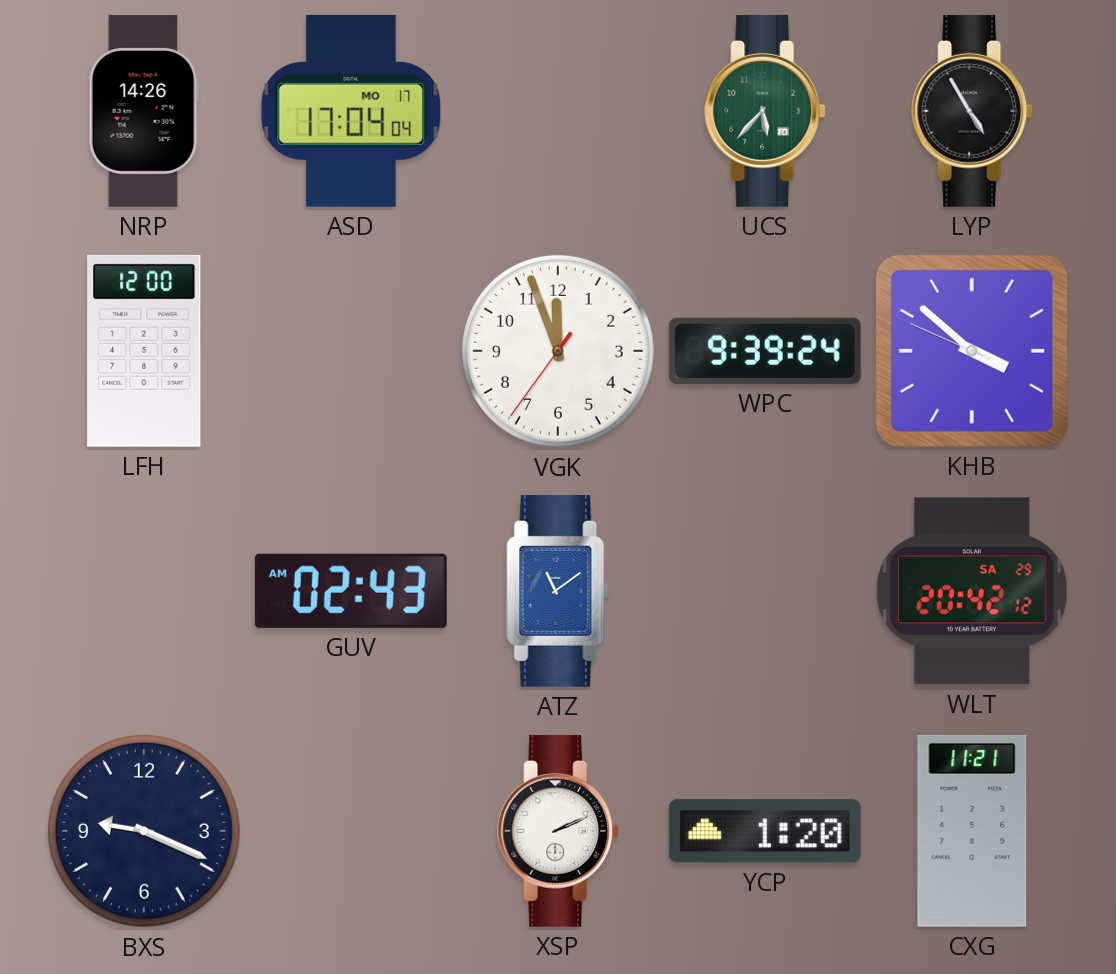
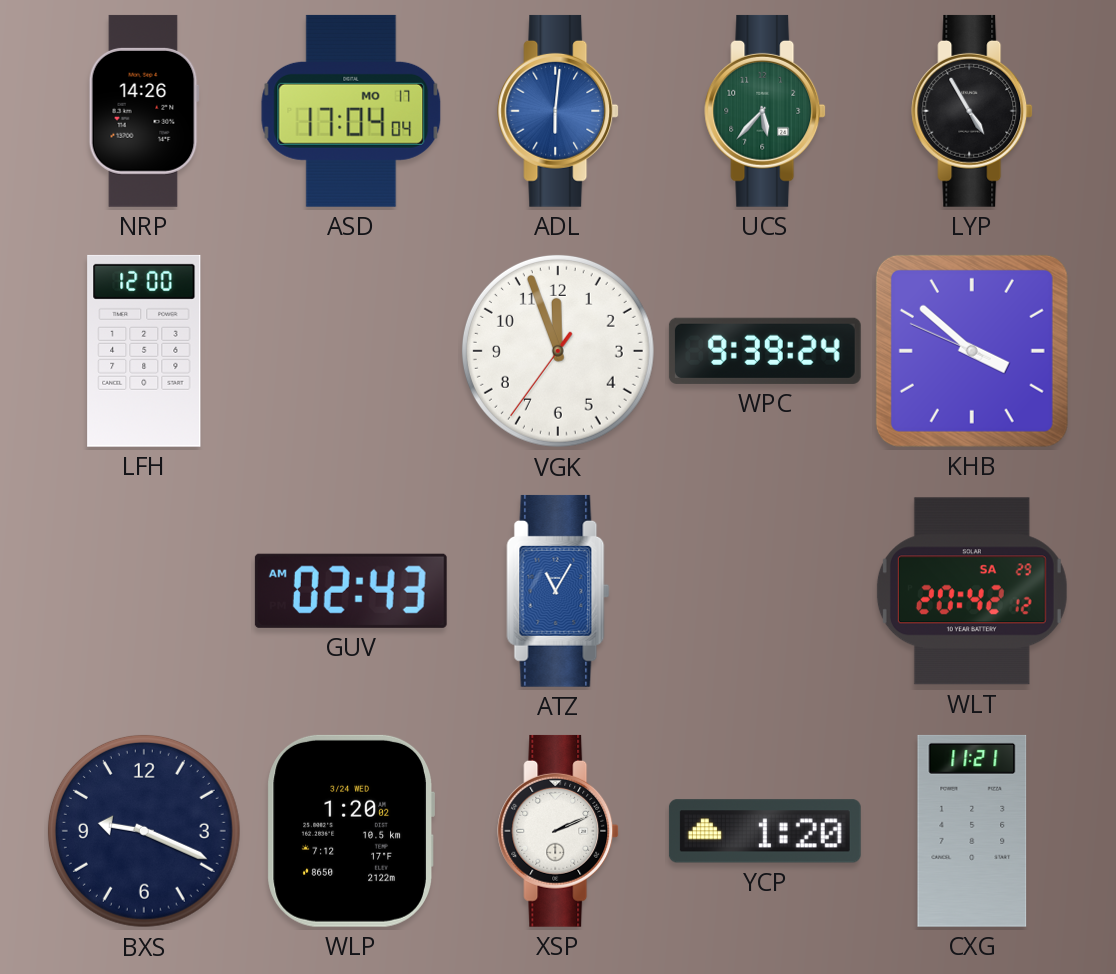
ADL: none -> 6:01 (558, 111)
ATZ: 11:09 -> 11:05 (558, 591)
WLP: none -> 1:20 (351, 831)
